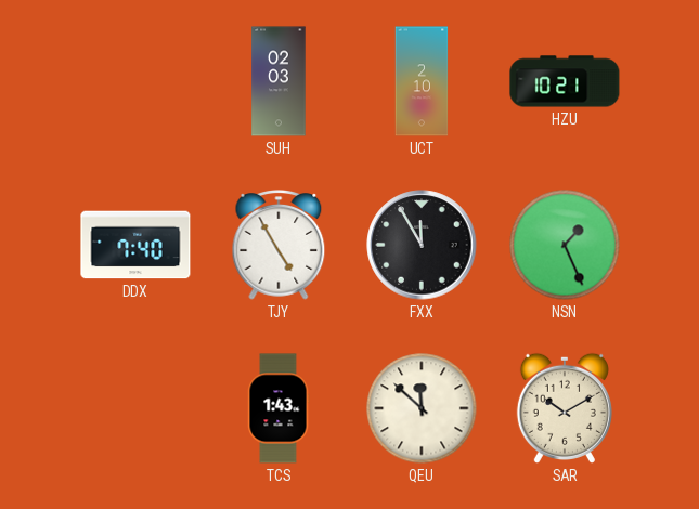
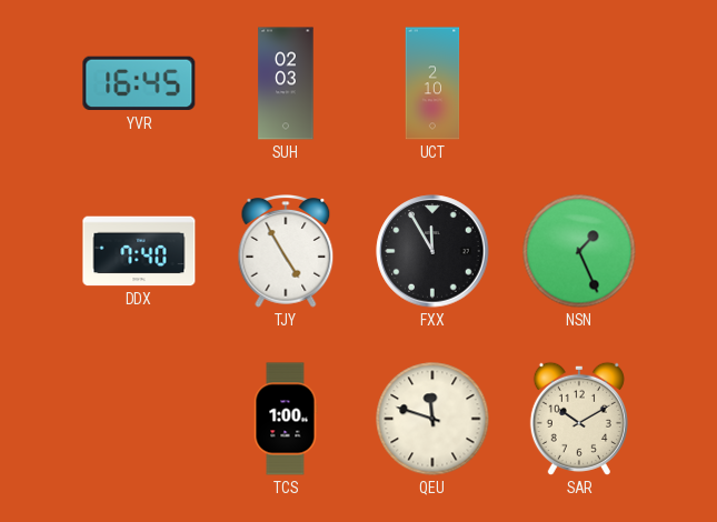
YVR: none -> 16:45 (139, 83)
HZU: 10:21 -> none (565, 81)
TCS: 1:43 -> 1:00 (286, 419)
QEU: 11:52 -> 11:48 (432, 419)
